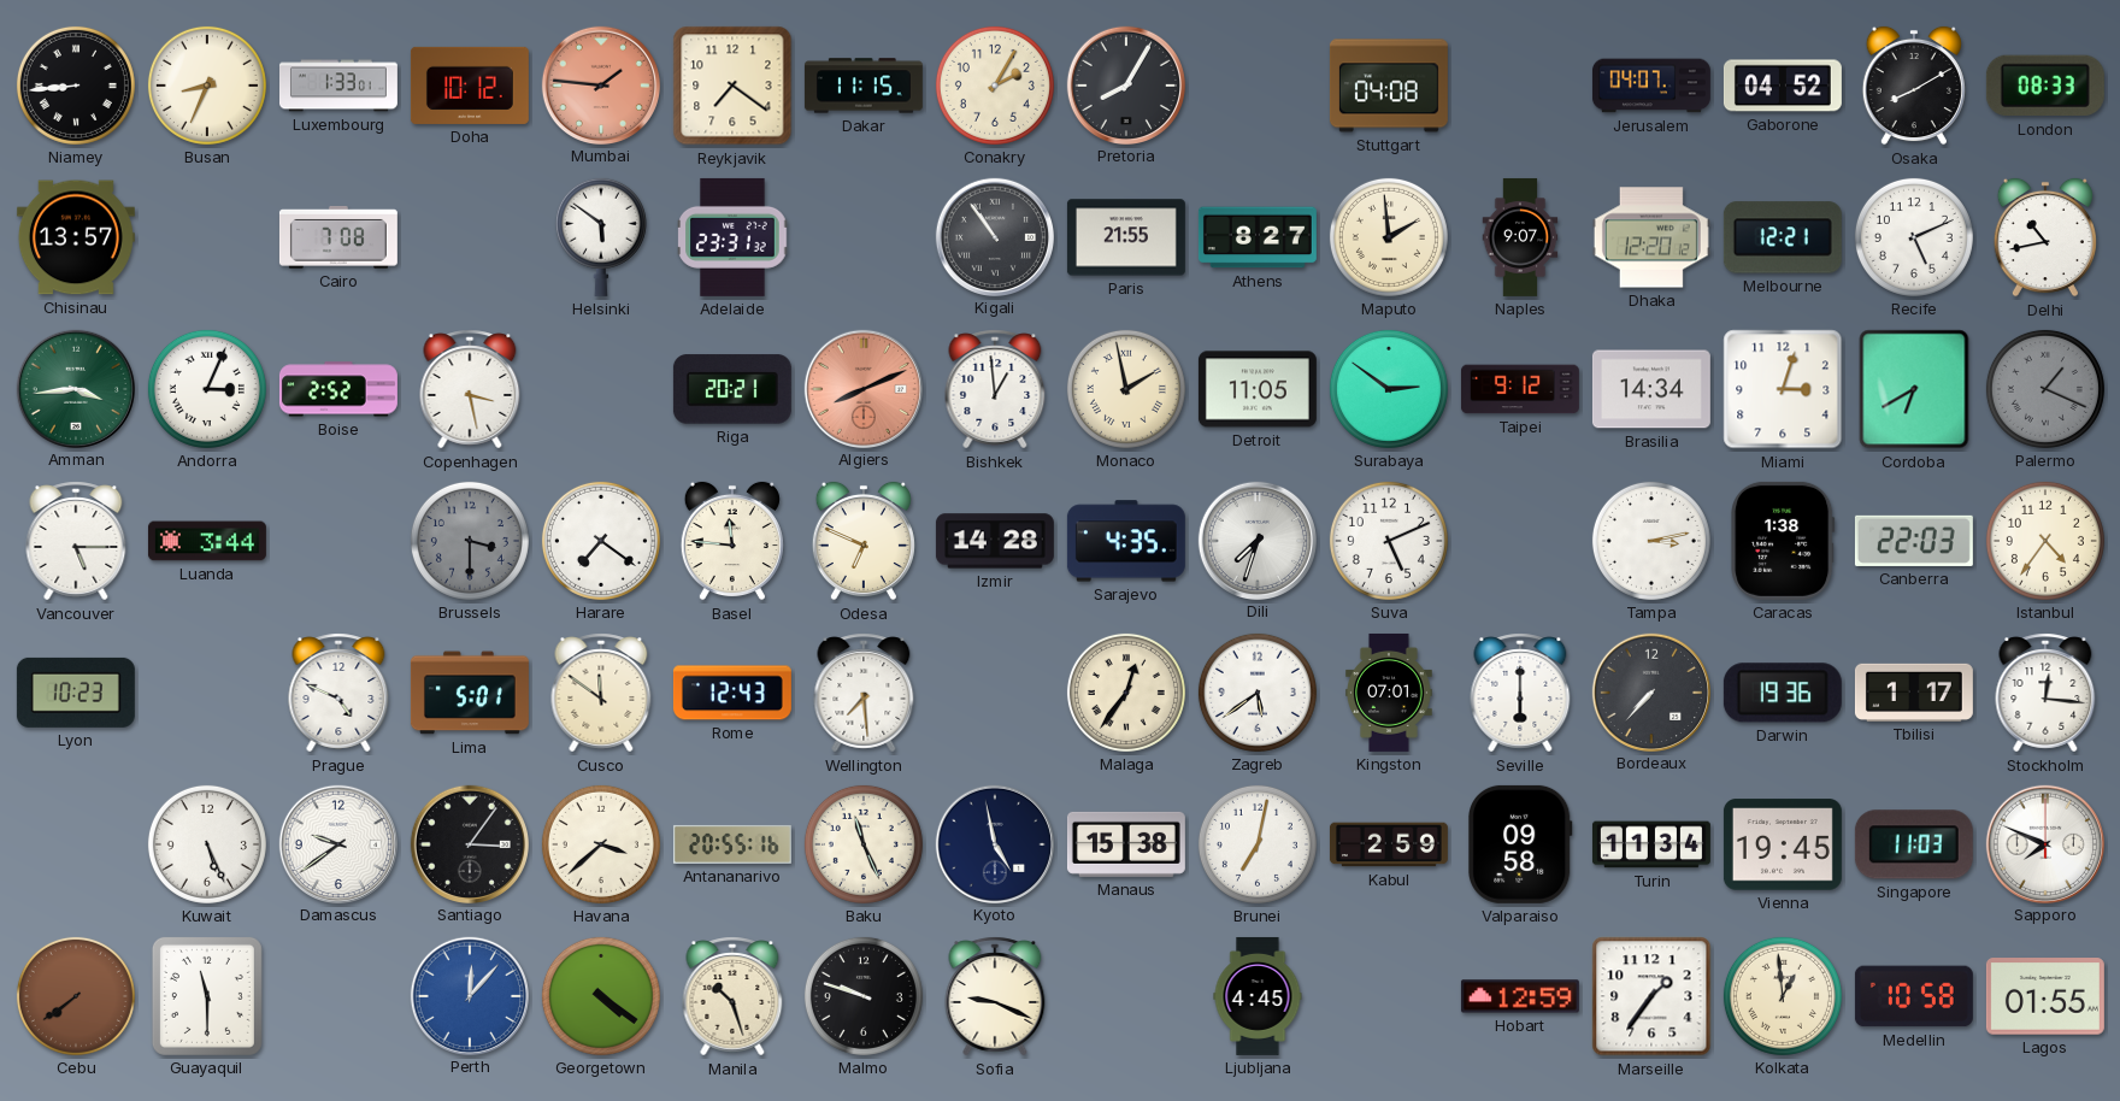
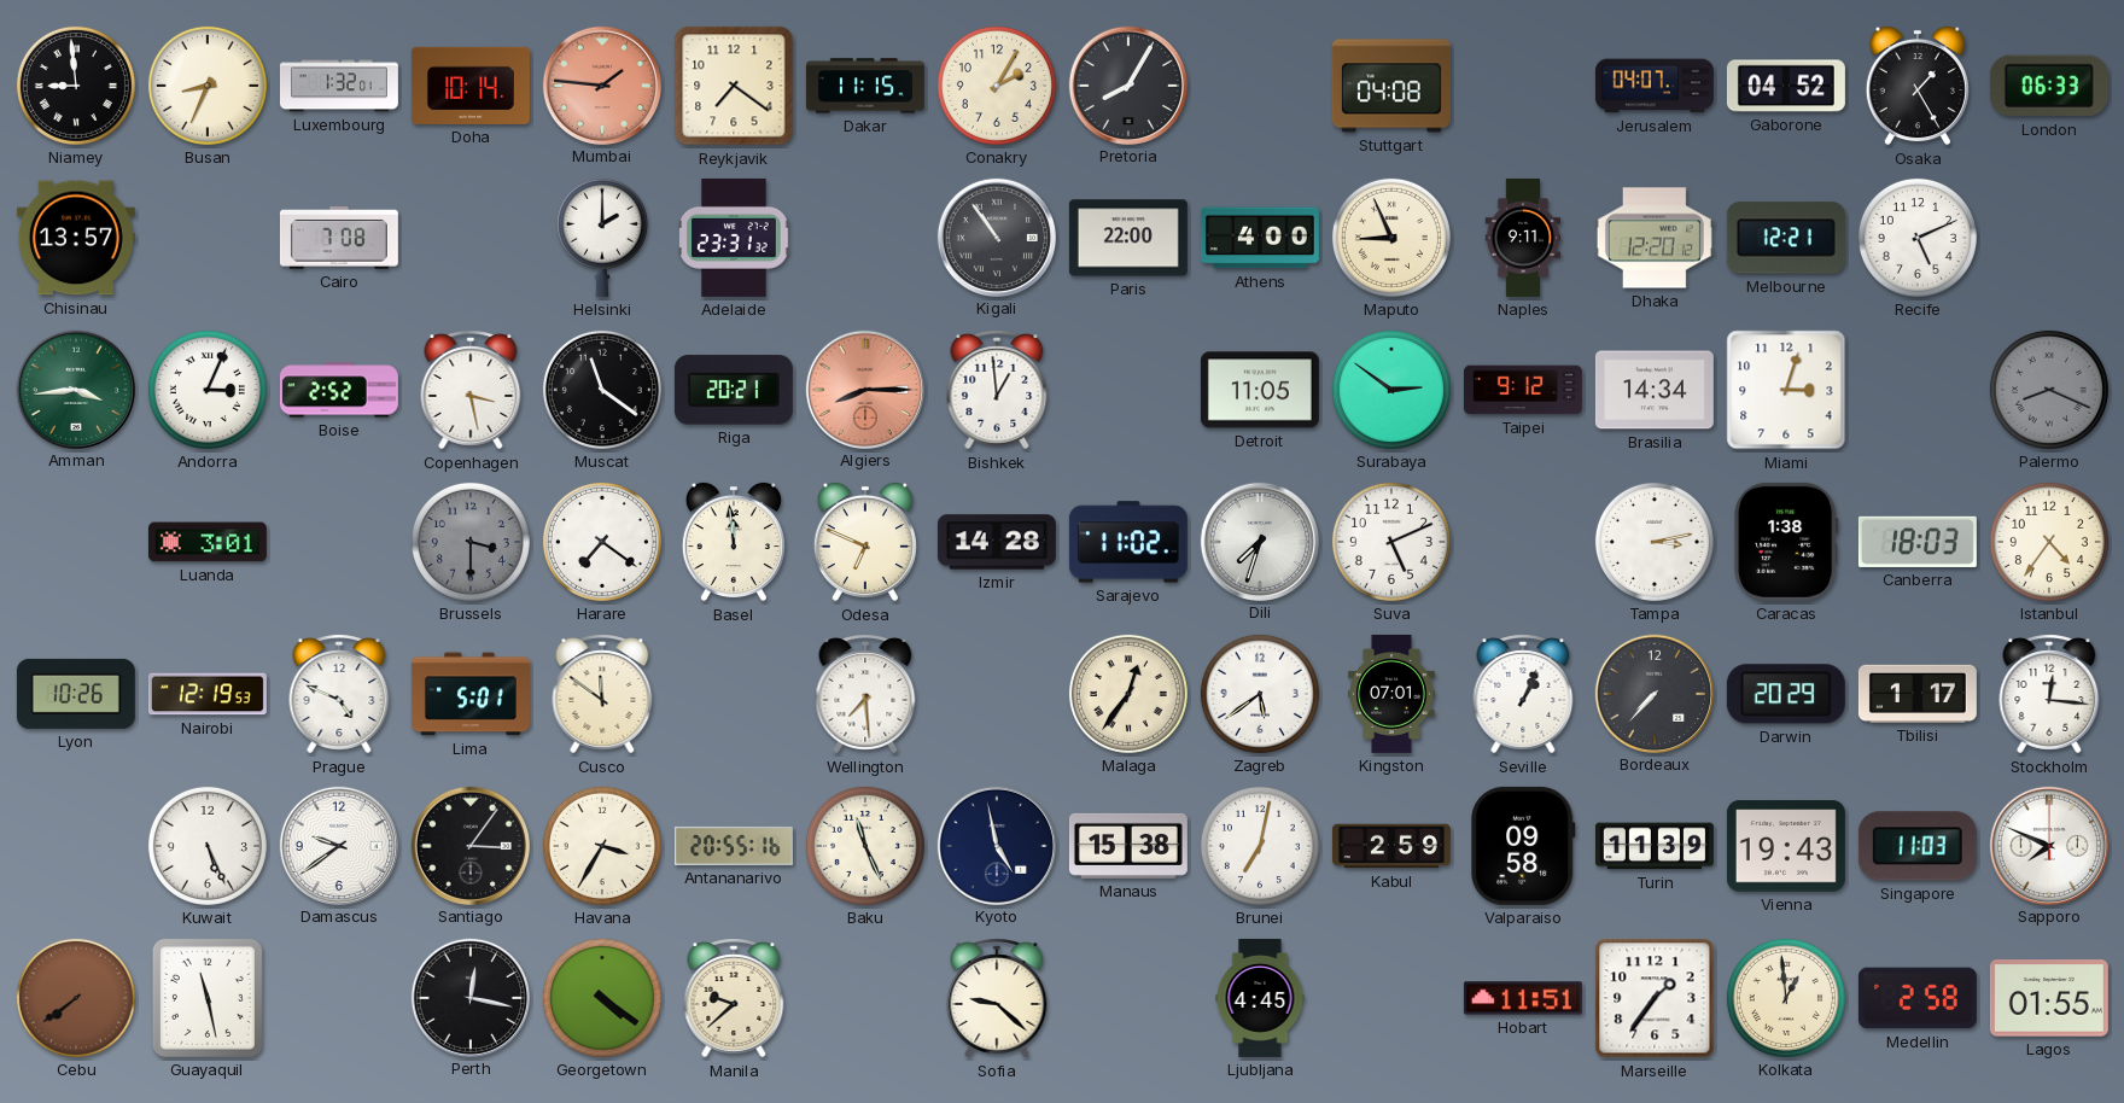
Niamey: 8:44 -> 8:59 (76, 86)
Luxembourg: 1:33 -> 1:32 (339, 86)
Doha: 10:12 -> 10:14 (471, 86)
Osaka: 8:10 -> 1:25 (1918, 86)
London: 08:33 -> 06:33 (2049, 86)
Helsinki: 5:51 -> 2:00 (602, 238)
Paris: 21:55 -> 22:00 (1128, 238)
Athens: 8:27 -> 4:00 (1260, 238)
Maputo: 1:59 -> 8:56 (1391, 238)
Naples: 9:07 -> 9:11 (1523, 238)
Delhi: 10:43 -> none (2045, 237)
Muscat: none -> 11:21 (602, 390)
Algiers: 8:11 -> 8:15 (864, 389)
Monaco: 1:58 -> none (1126, 389)
Cordoba: 6:40 -> none (1914, 389)
Palermo: 1:19 -> 8:19 (2049, 390)
Vancouver: 5:15 -> none (76, 541)
Luanda: 3:44 -> 3:01 (208, 542)
Basel: 11:46 -> 11:59 (734, 542)
Sarajevo: 4:35 -> 11:02 (1128, 542)
Canberra: 22:03 -> 18:03 (1918, 542)
Lyon: 10:23 -> 10:26 (76, 694)
Nairobi: none -> 12:19 (208, 694)
Rome: 12:43 -> none (732, 693)
Seville: 6:00 -> 1:04 (1523, 694)
Darwin: 19:36 -> 20:29 (1786, 694)
Havana: 3:38 -> 3:35 (602, 846)
Turin: 11:34 -> 11:39 (1655, 846)
Vienna: 19:45 -> 19:43 (1786, 846)
Guayaquil: 11:30 -> 11:28 (208, 998)
Perth: 12:07 -> 12:17 (469, 997)
Perth dial: blue -> black (469, 997)
Manila: 10:27 -> 9:38 (734, 998)
Malmo: 9:48 -> none (864, 996)
Sofia: 9:19 -> 9:22 (997, 998)
Hobart: 12:59 -> 11:51 (1523, 998)
Medellin: 10:58 -> 2:58 (1918, 998)
